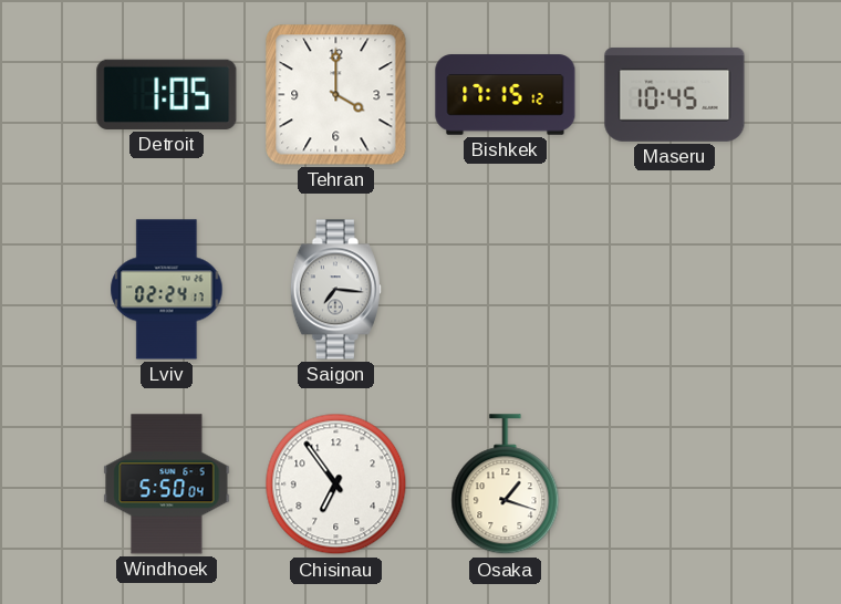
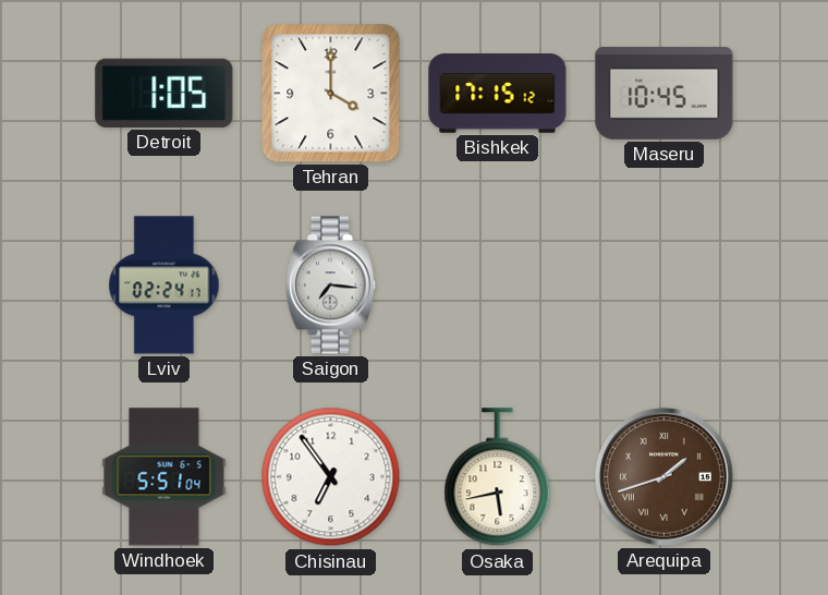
Windhoek: 5:50 -> 5:51 (165, 477)
Osaka: 1:18 -> 5:43 (498, 477)
Arequipa: none -> 1:42 (663, 476)
